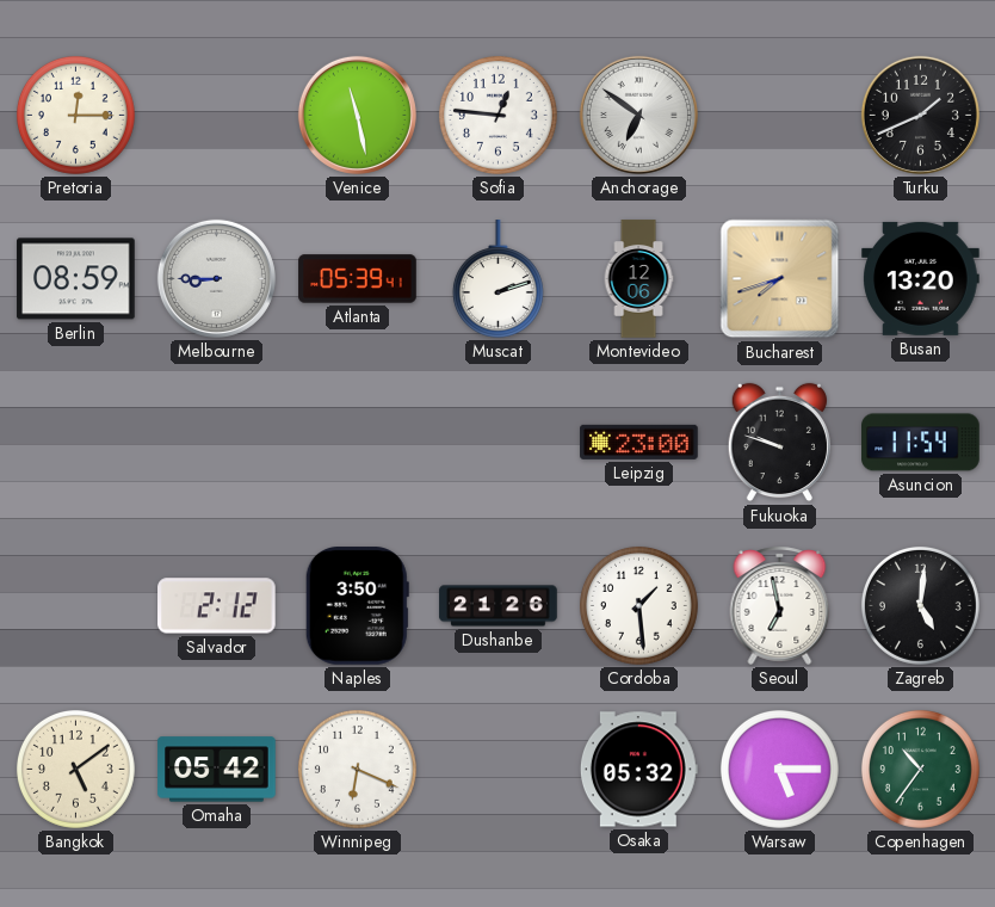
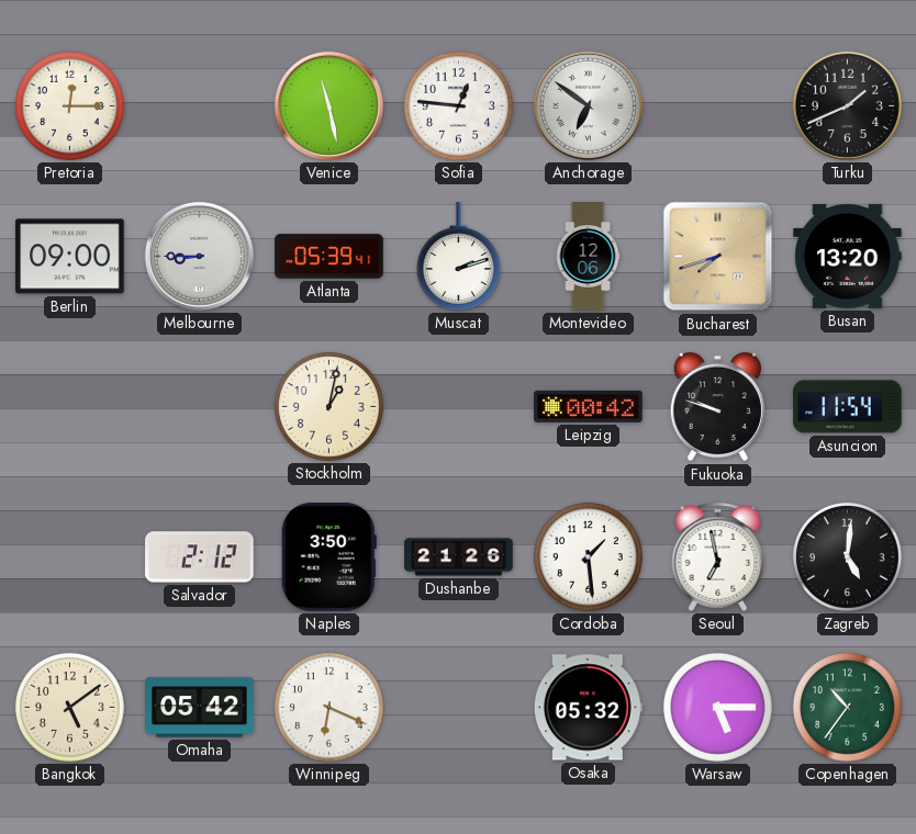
Berlin: 08:59 -> 09:00 (70, 257)
Stockholm: none -> 1:02 (328, 406)
Leipzig: 23:00 -> 00:42 (589, 406)
